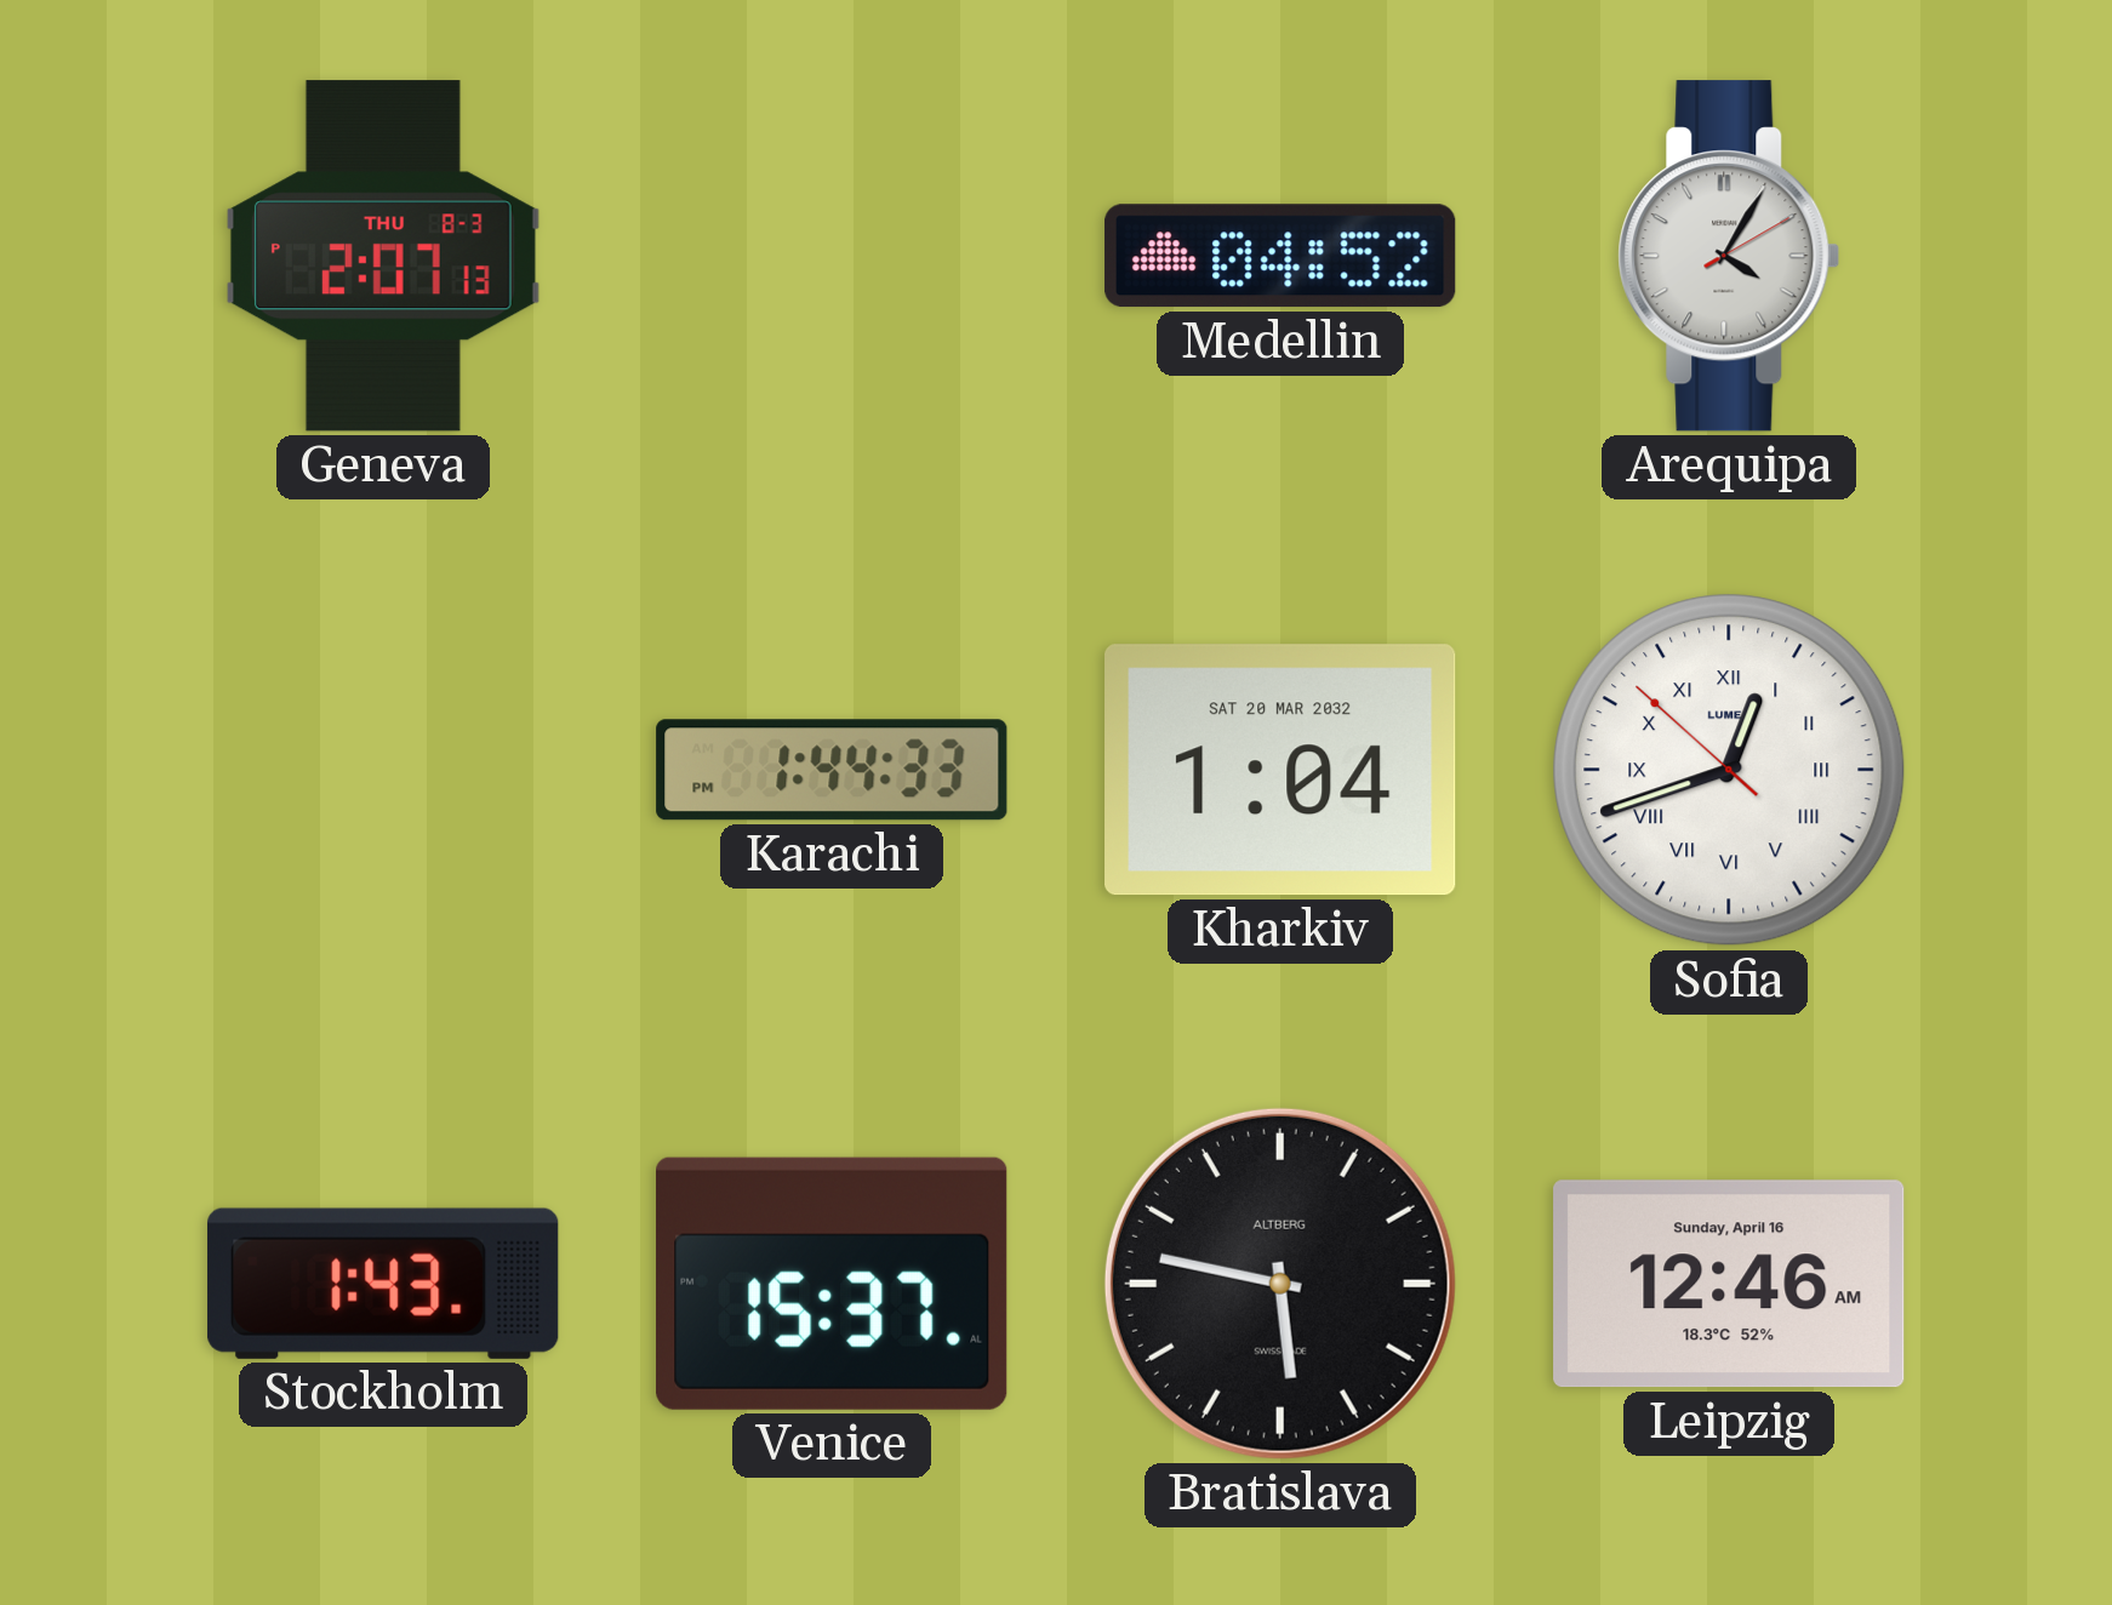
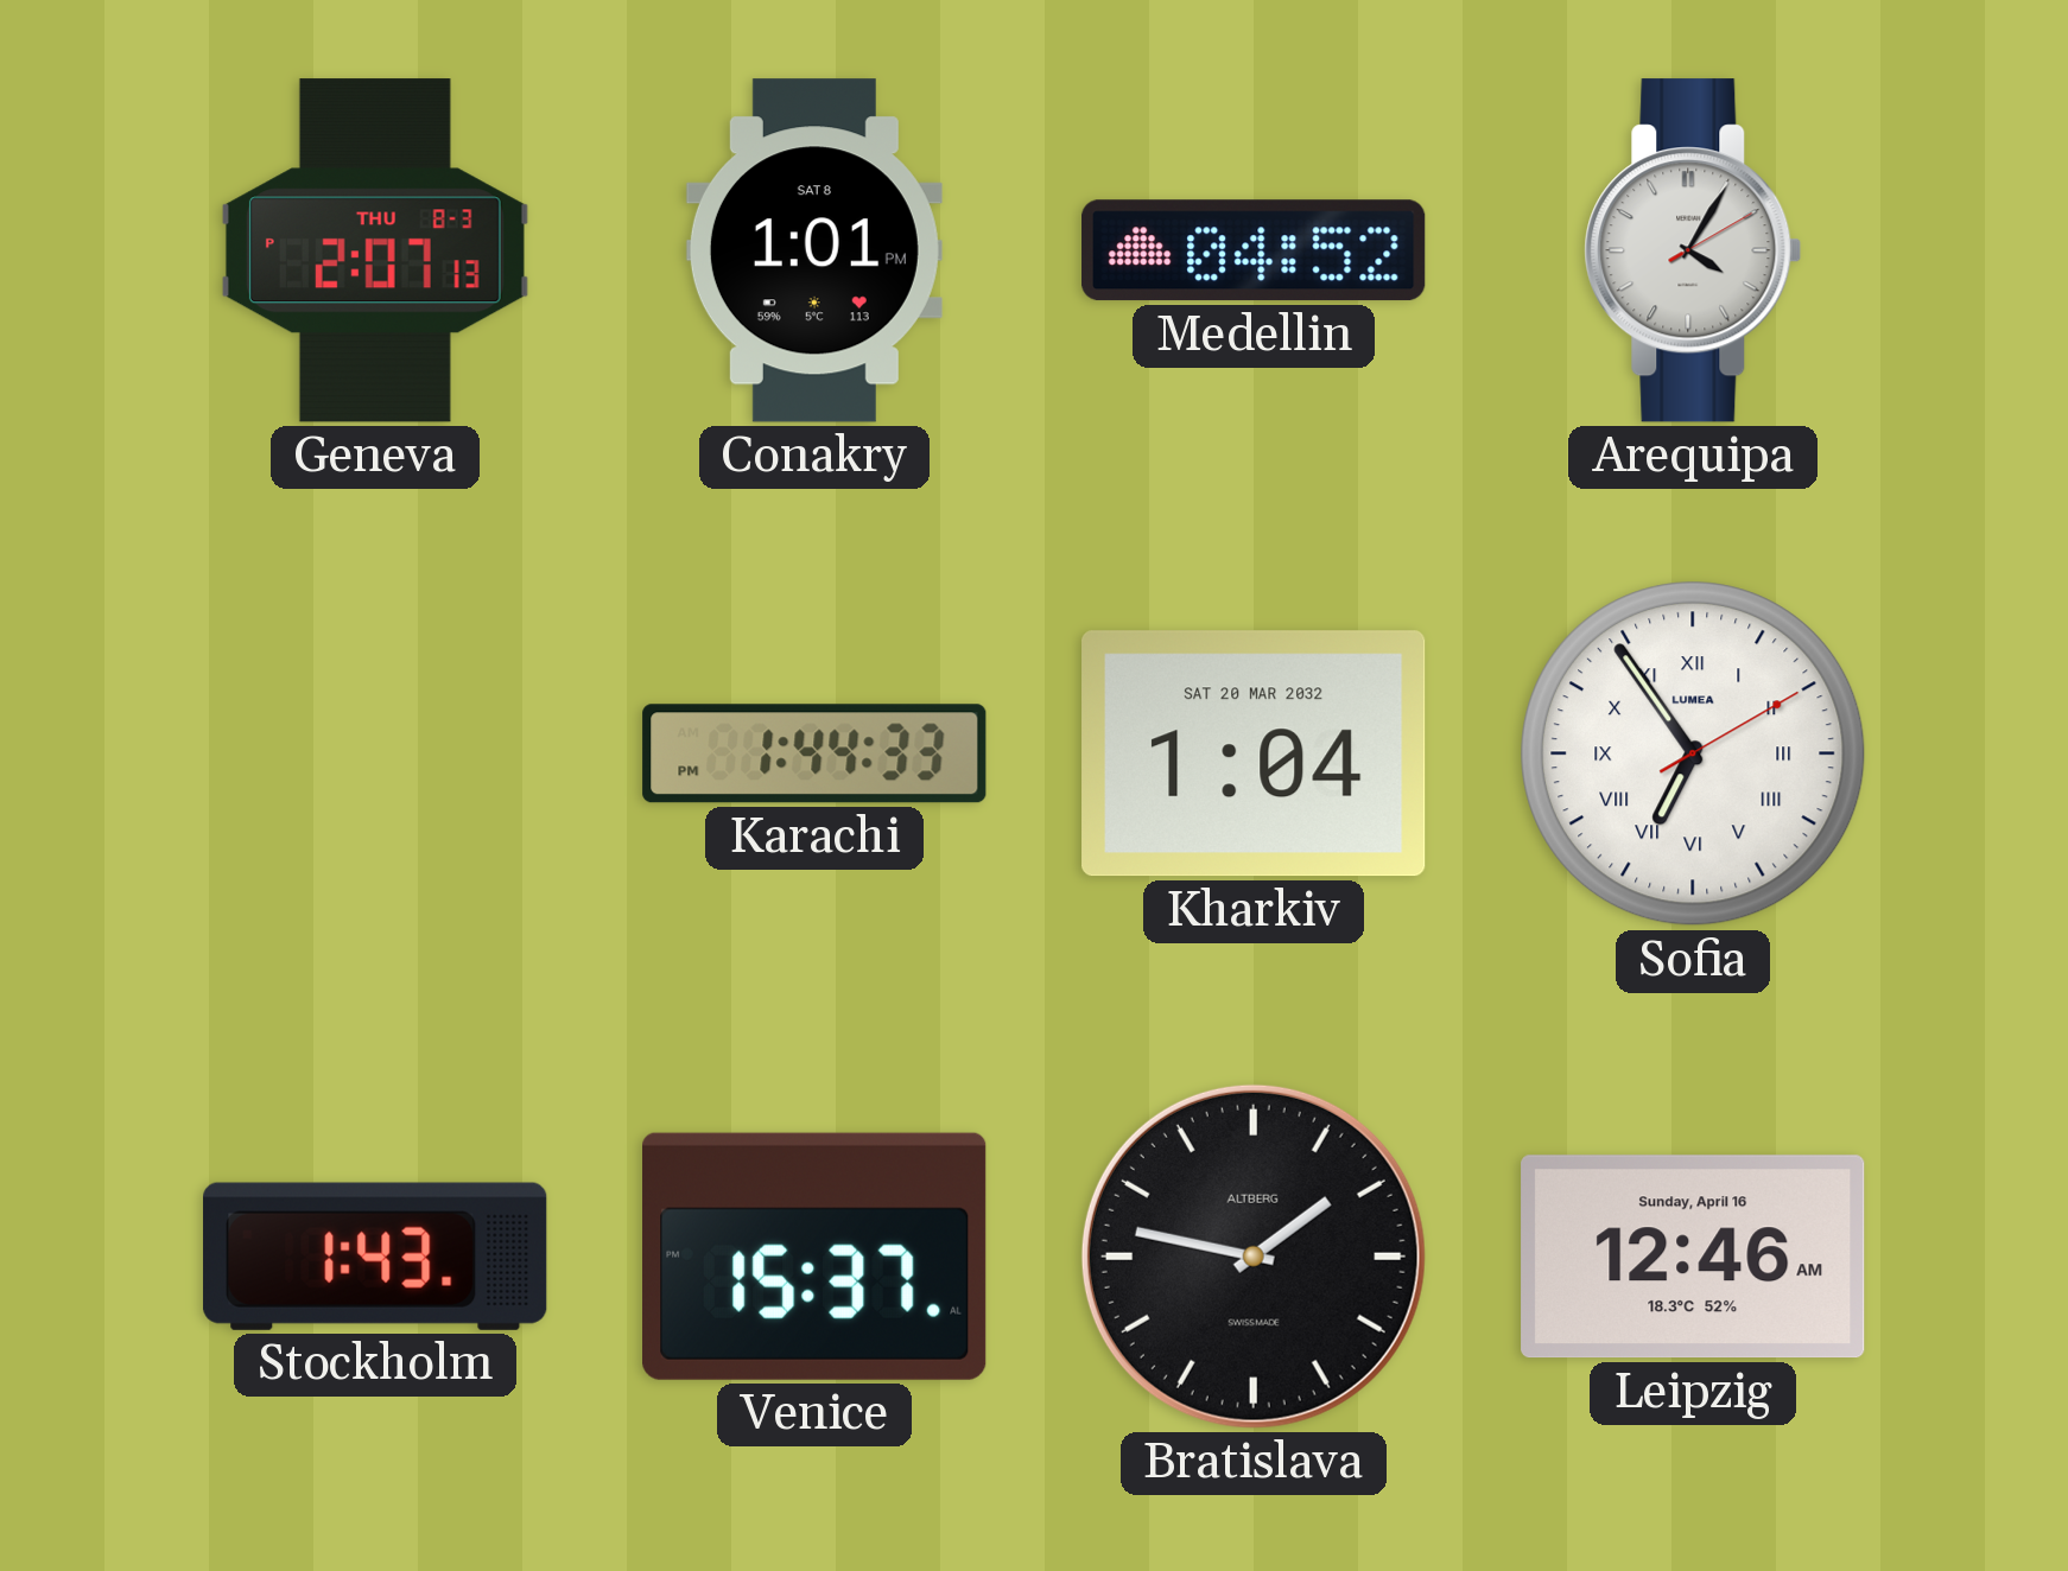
Conakry: none -> 1:01 (814, 250)
Sofia: 12:41 -> 6:54 (1693, 753)
Bratislava: 5:47 -> 1:47 (1254, 1257)
